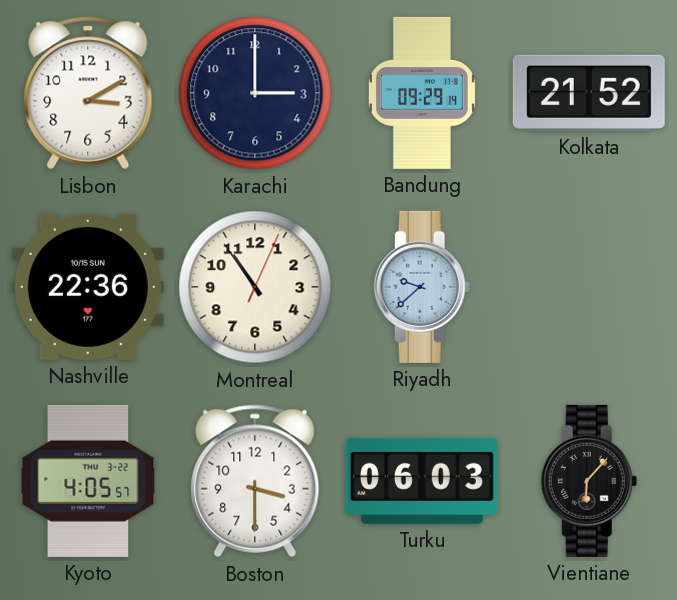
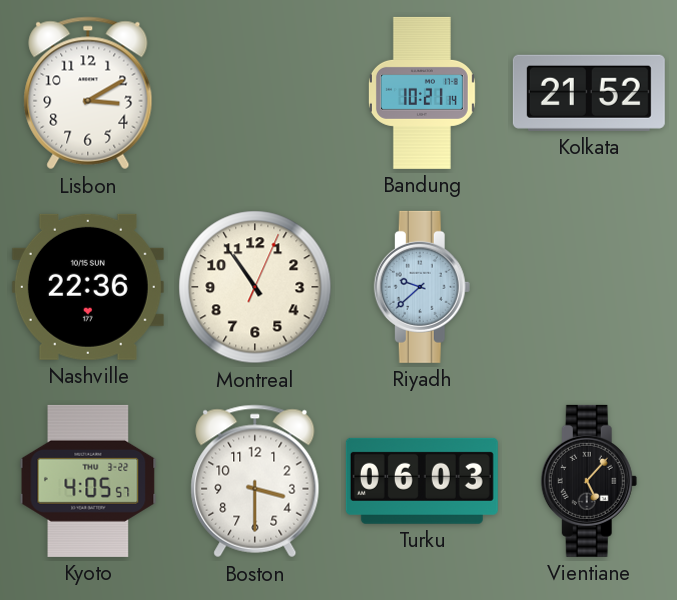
Karachi: 3:00 -> none (255, 93)
Bandung: 09:29 -> 10:21 (422, 93)
Vientiane: 6:07 -> 5:07 (589, 481)
